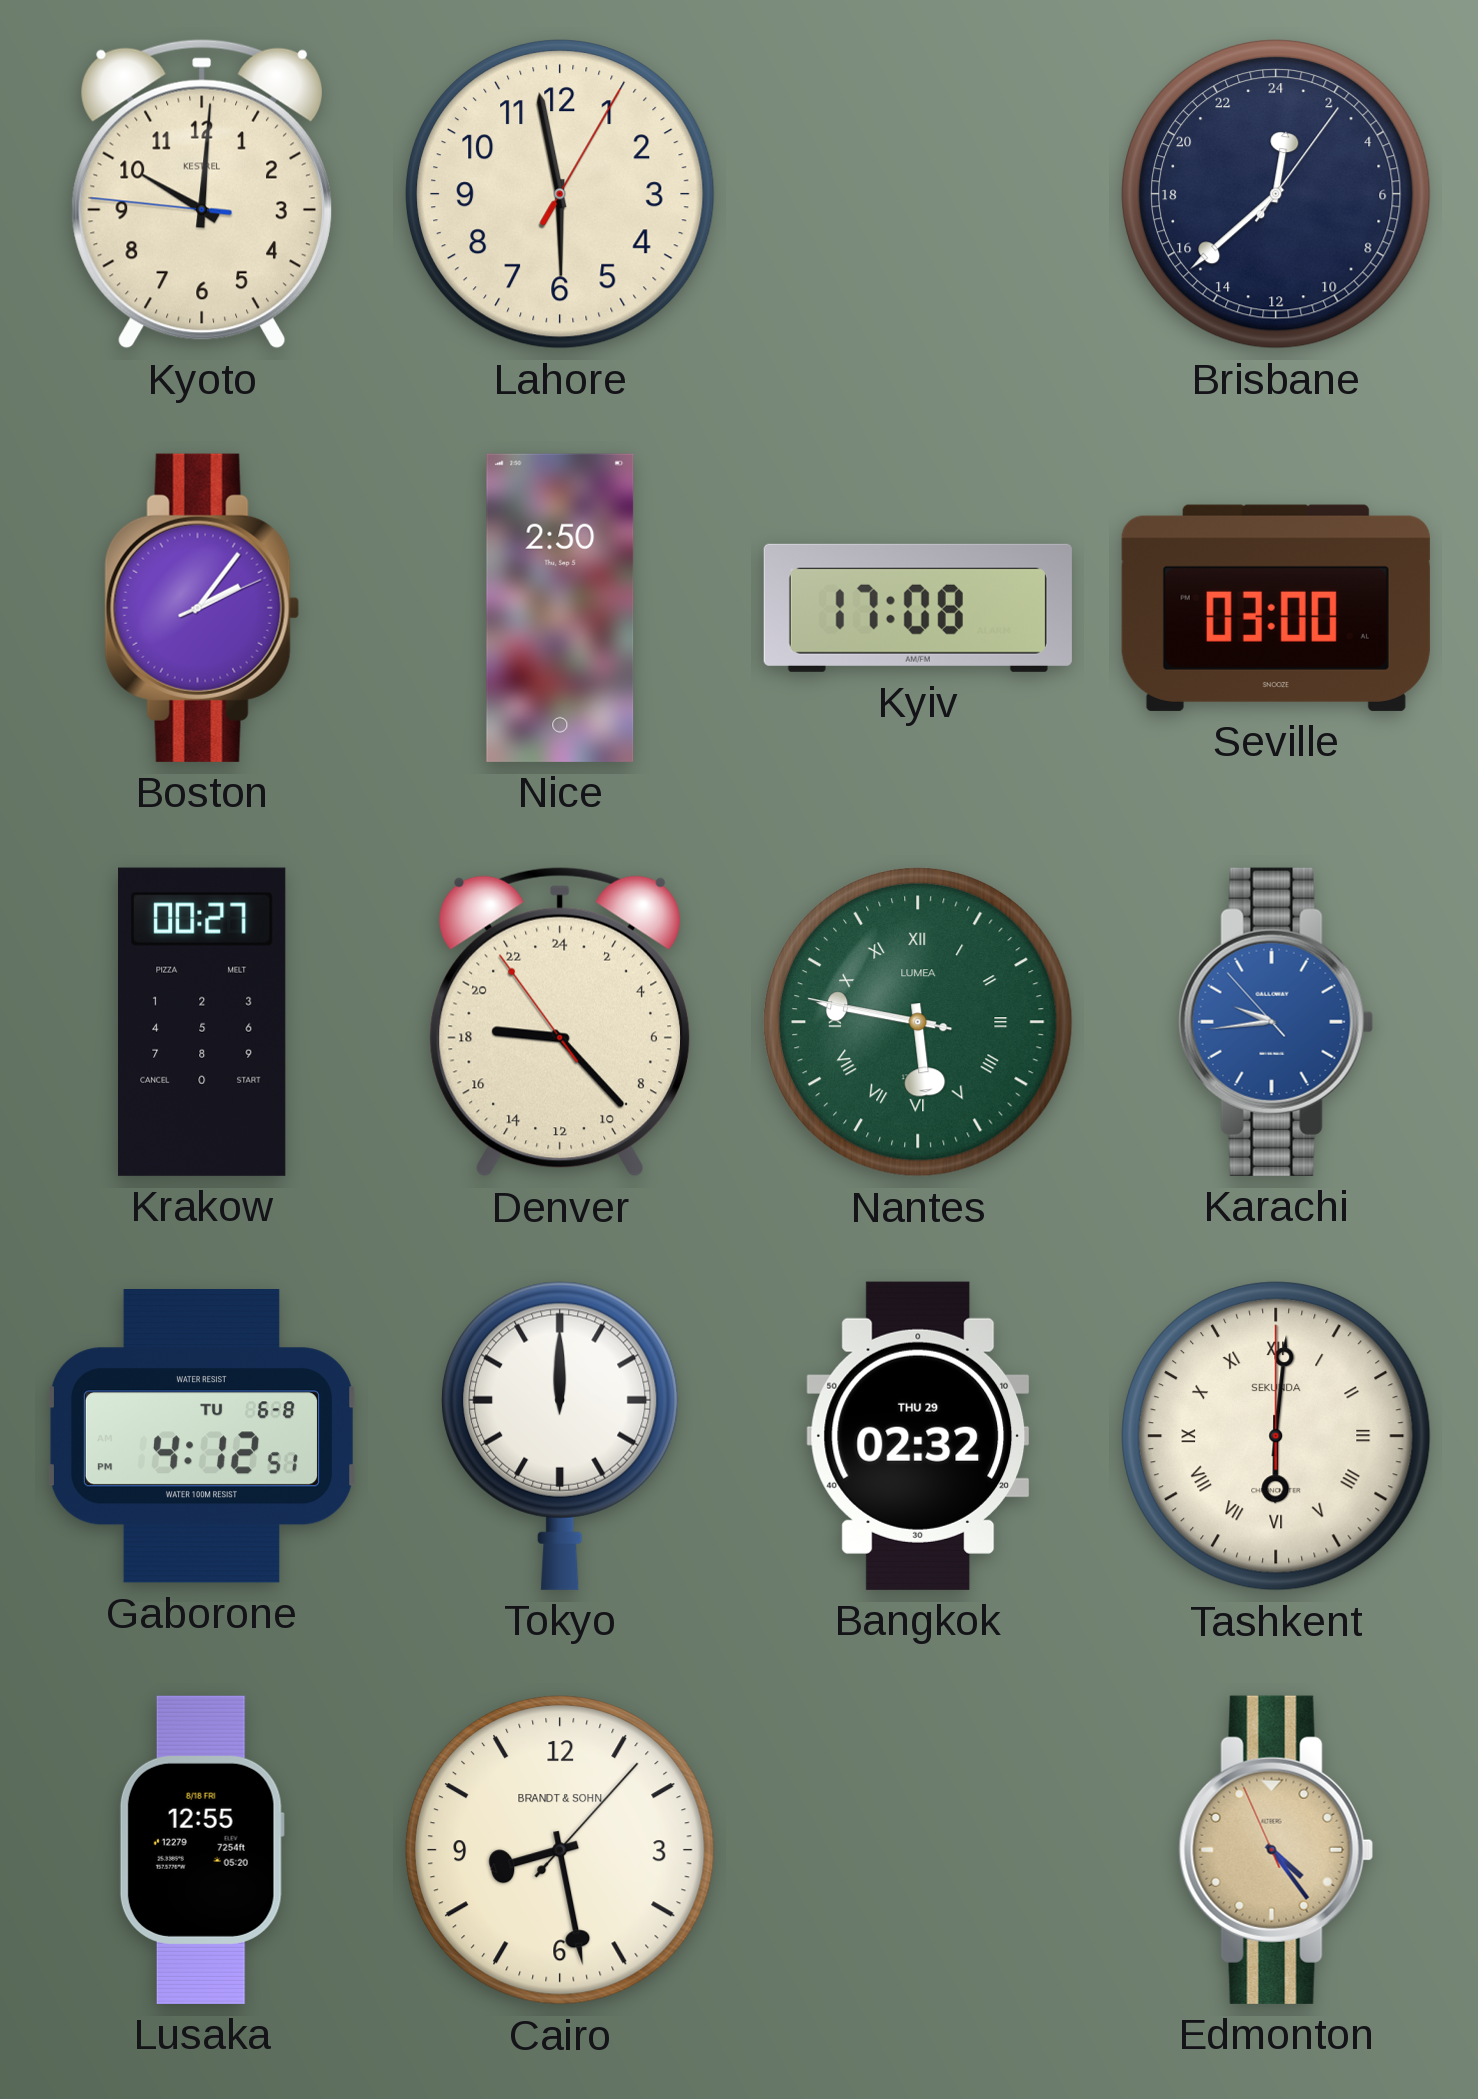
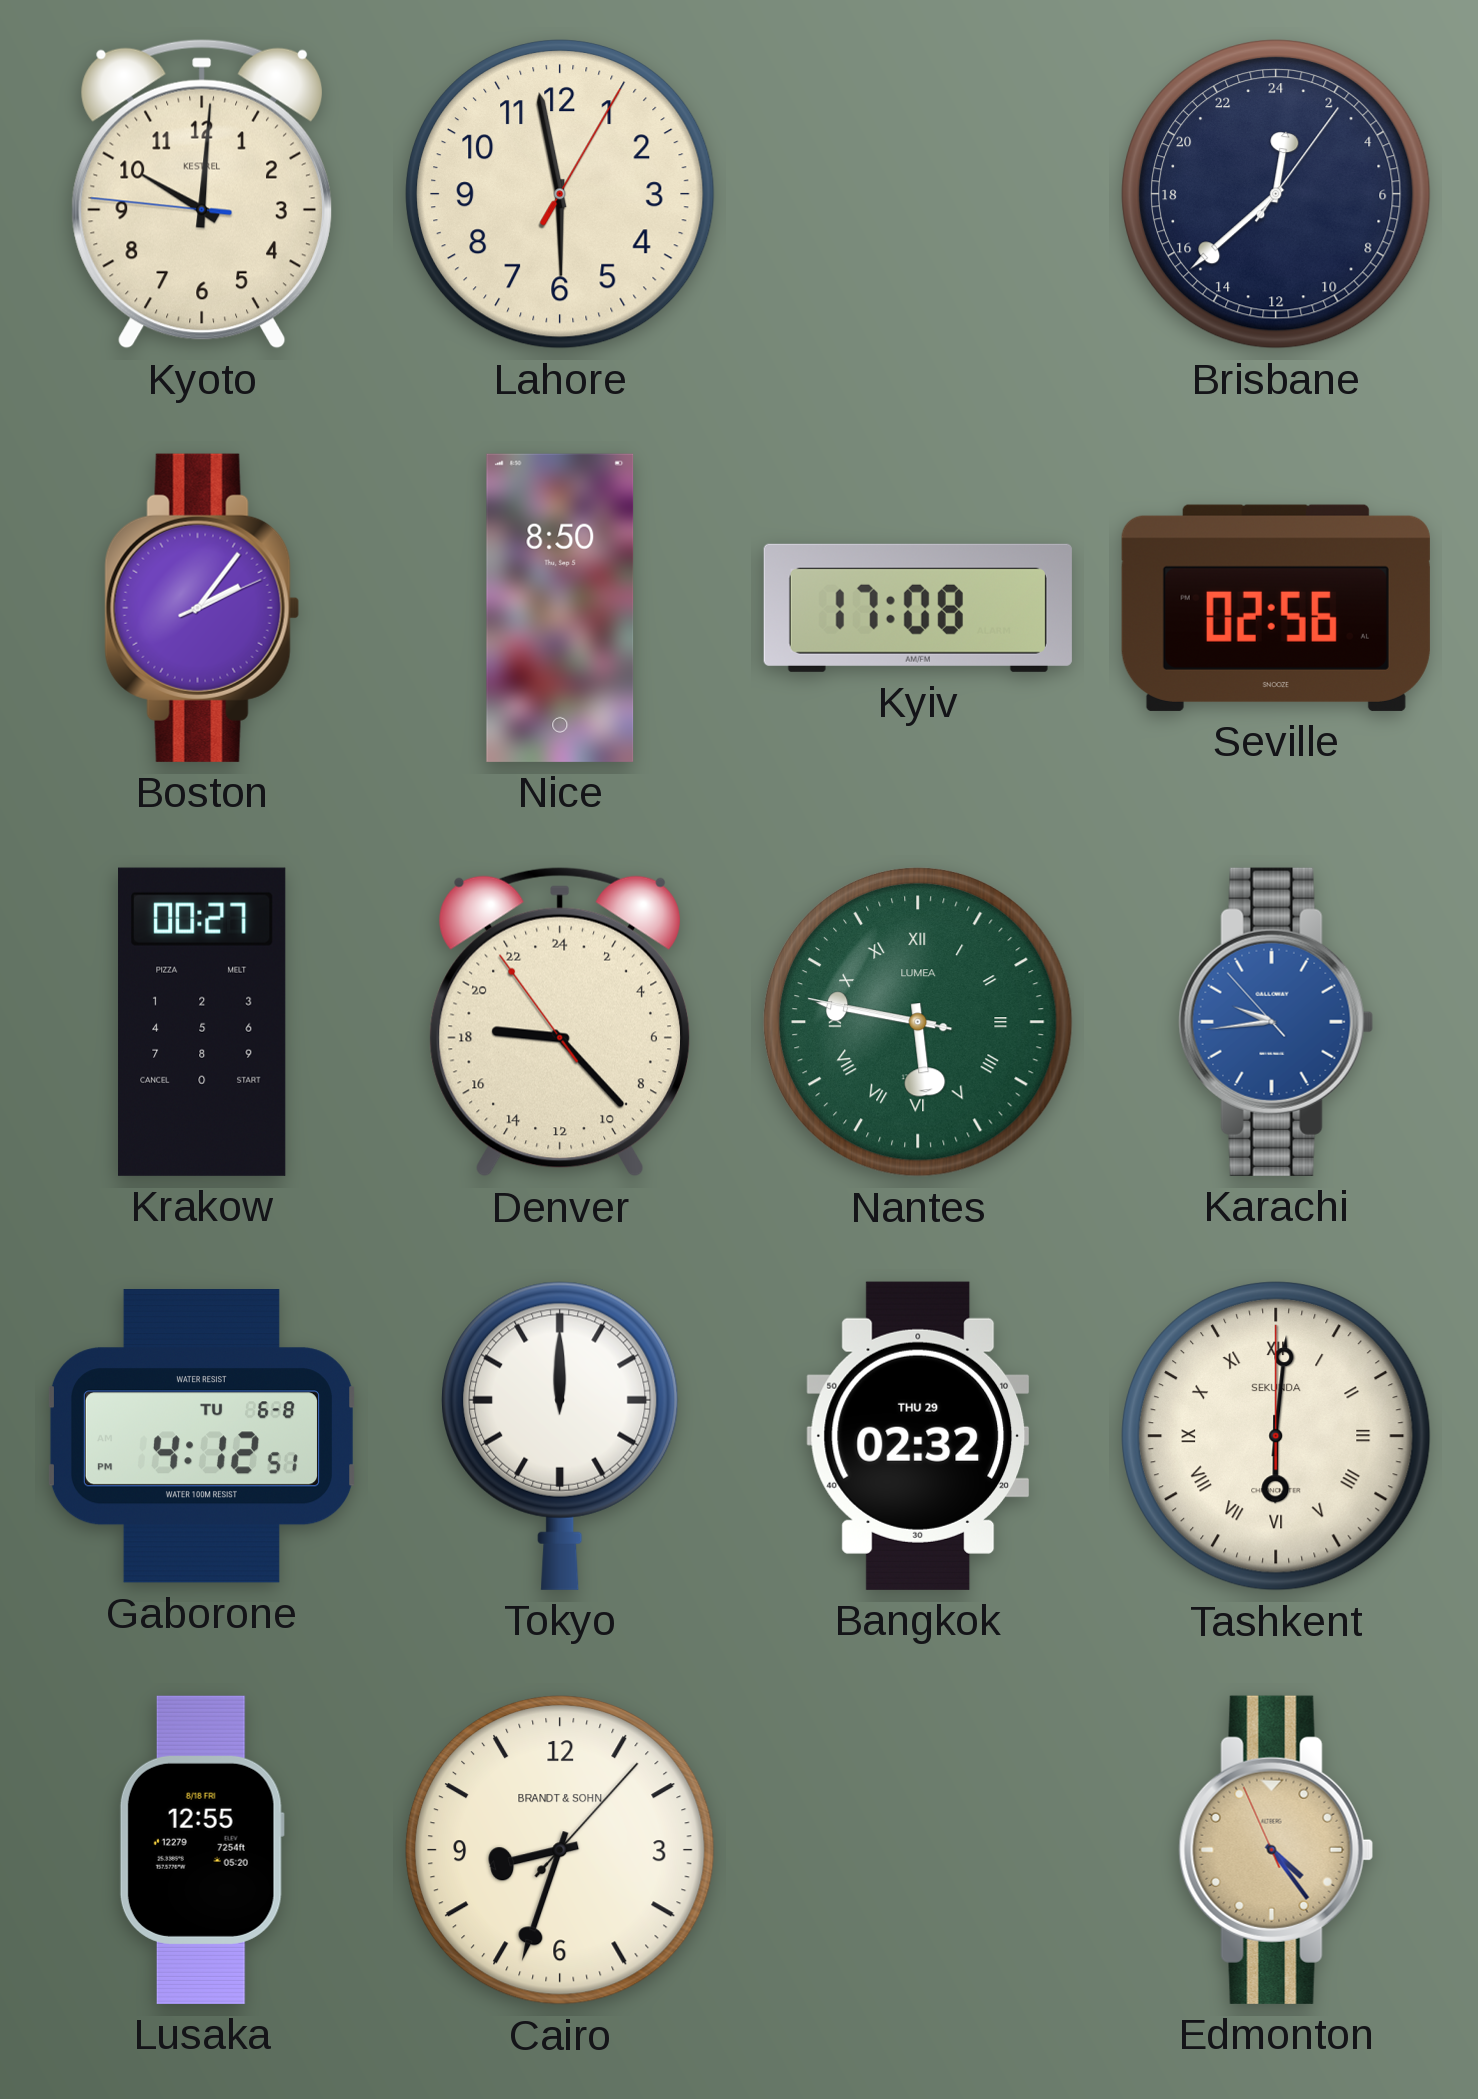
Nice: 2:50 -> 8:50 (560, 608)
Seville: 03:00 -> 02:56 (1276, 608)
Cairo: 8:28 -> 8:33 (561, 1851)
